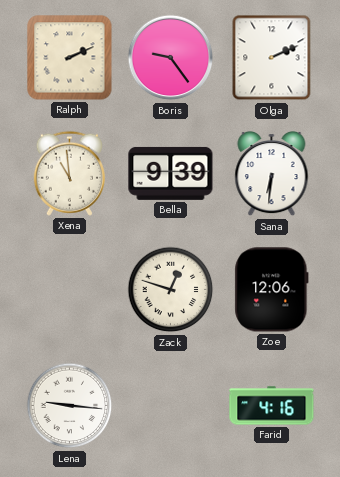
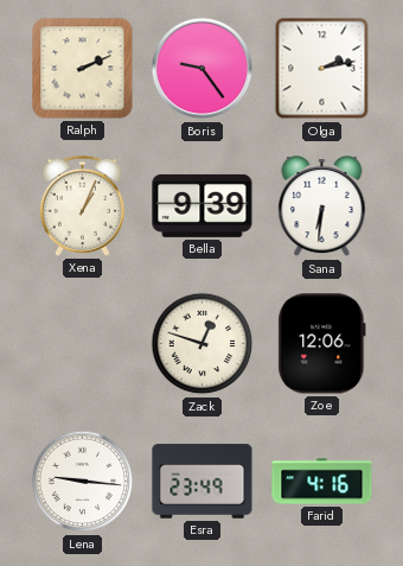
Olga: 2:11 -> 2:13 (322, 69)
Xena: 10:59 -> 1:04 (82, 205)
Esra: none -> 23:49 (203, 482)
